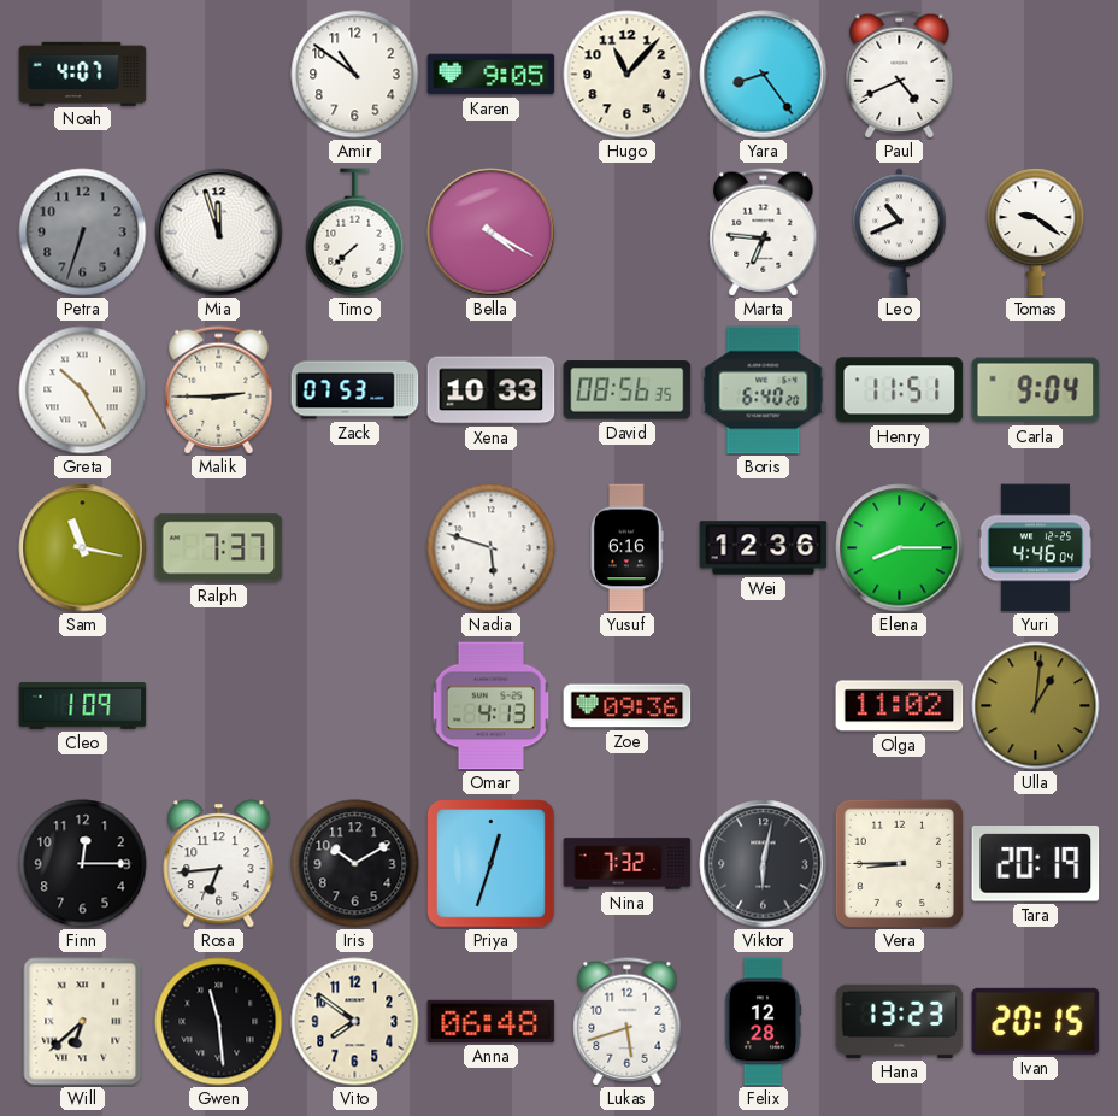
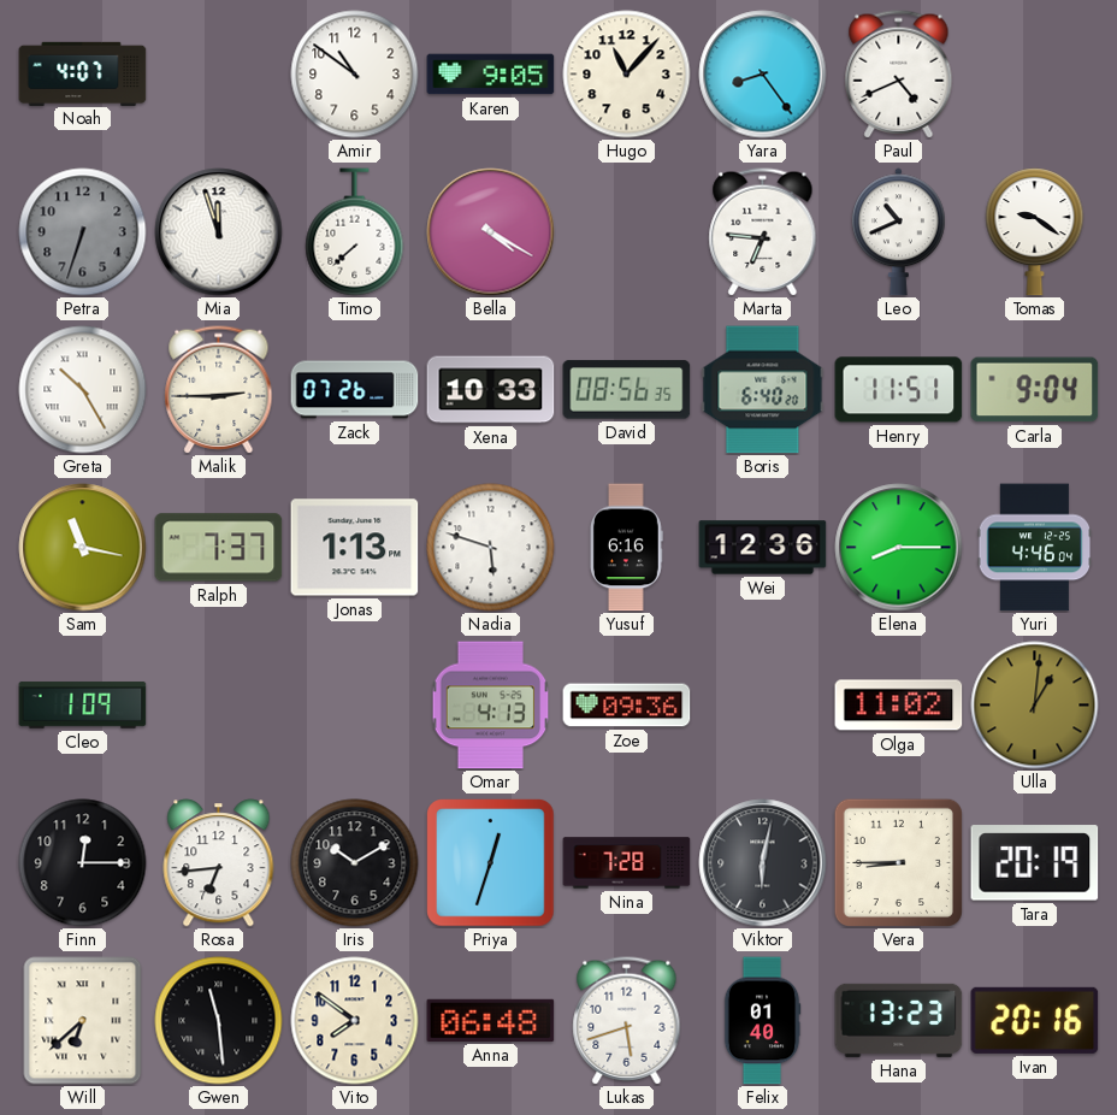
Zack: 07:53 -> 07:26 (355, 390)
Jonas: none -> 1:13 (355, 548)
Nina: 7:32 -> 7:28 (627, 863)
Felix: 12:28 -> 01:40 (762, 1021)
Ivan: 20:15 -> 20:16 (1035, 1020)
